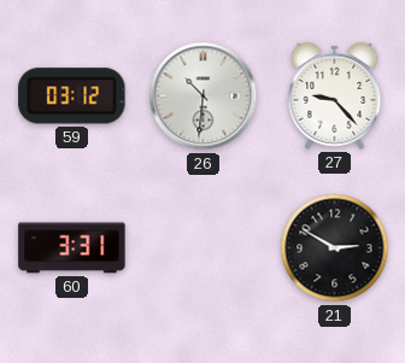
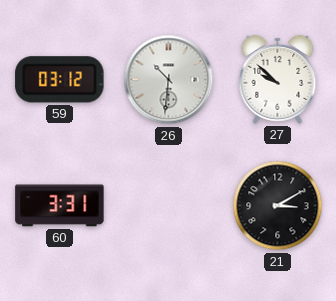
27: 9:23 -> 9:52 (278, 79)
21: 2:50 -> 3:10 (278, 206)
